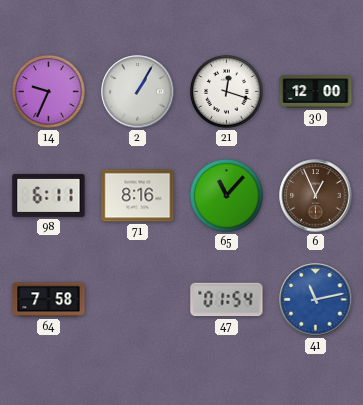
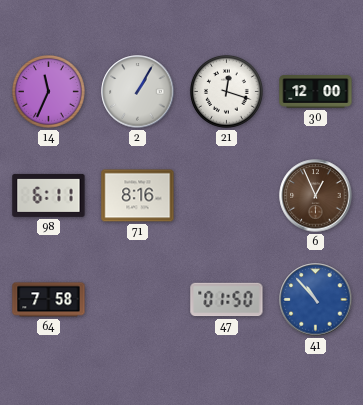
14: 9:34 -> 11:34 (49, 92)
65: 11:07 -> none (227, 196)
47: 01:54 -> 01:50 (227, 300)
41: 11:13 -> 10:53 (316, 300)
